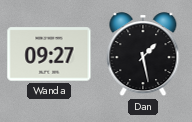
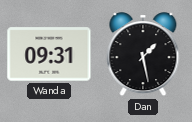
Wanda: 09:27 -> 09:31 (49, 54)
